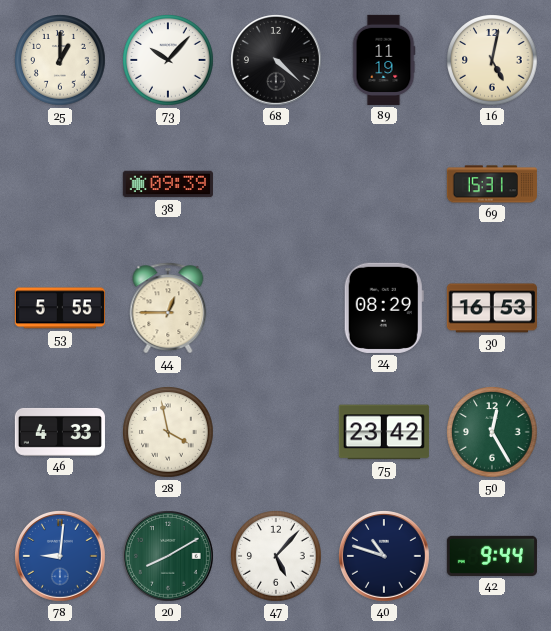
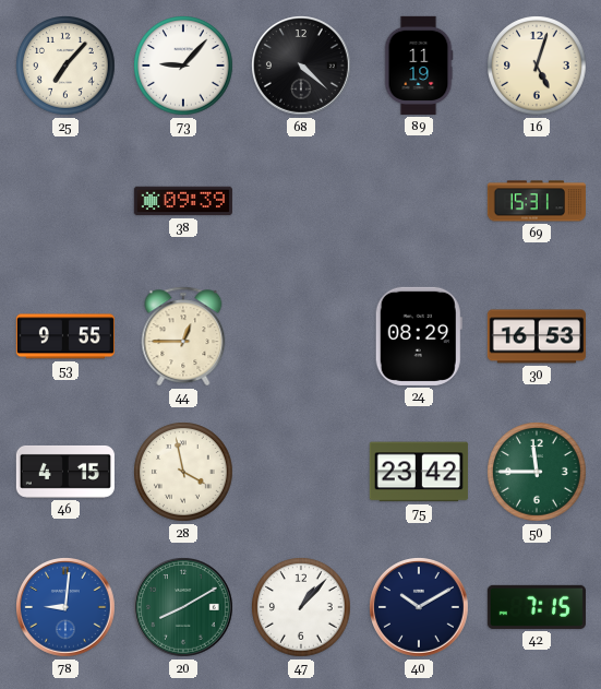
25: 1:00 -> 7:07 (65, 66)
73: 10:07 -> 9:07 (183, 66)
16: 5:02 -> 5:03 (537, 66)
53: 5:55 -> 9:55 (65, 336)
46: 4:33 -> 4:15 (65, 472)
50: 12:25 -> 11:45 (537, 472)
47: 5:07 -> 1:07 (301, 607)
40: 10:48 -> 10:10 (420, 608)
42: 9:44 -> 7:15 (537, 607)
